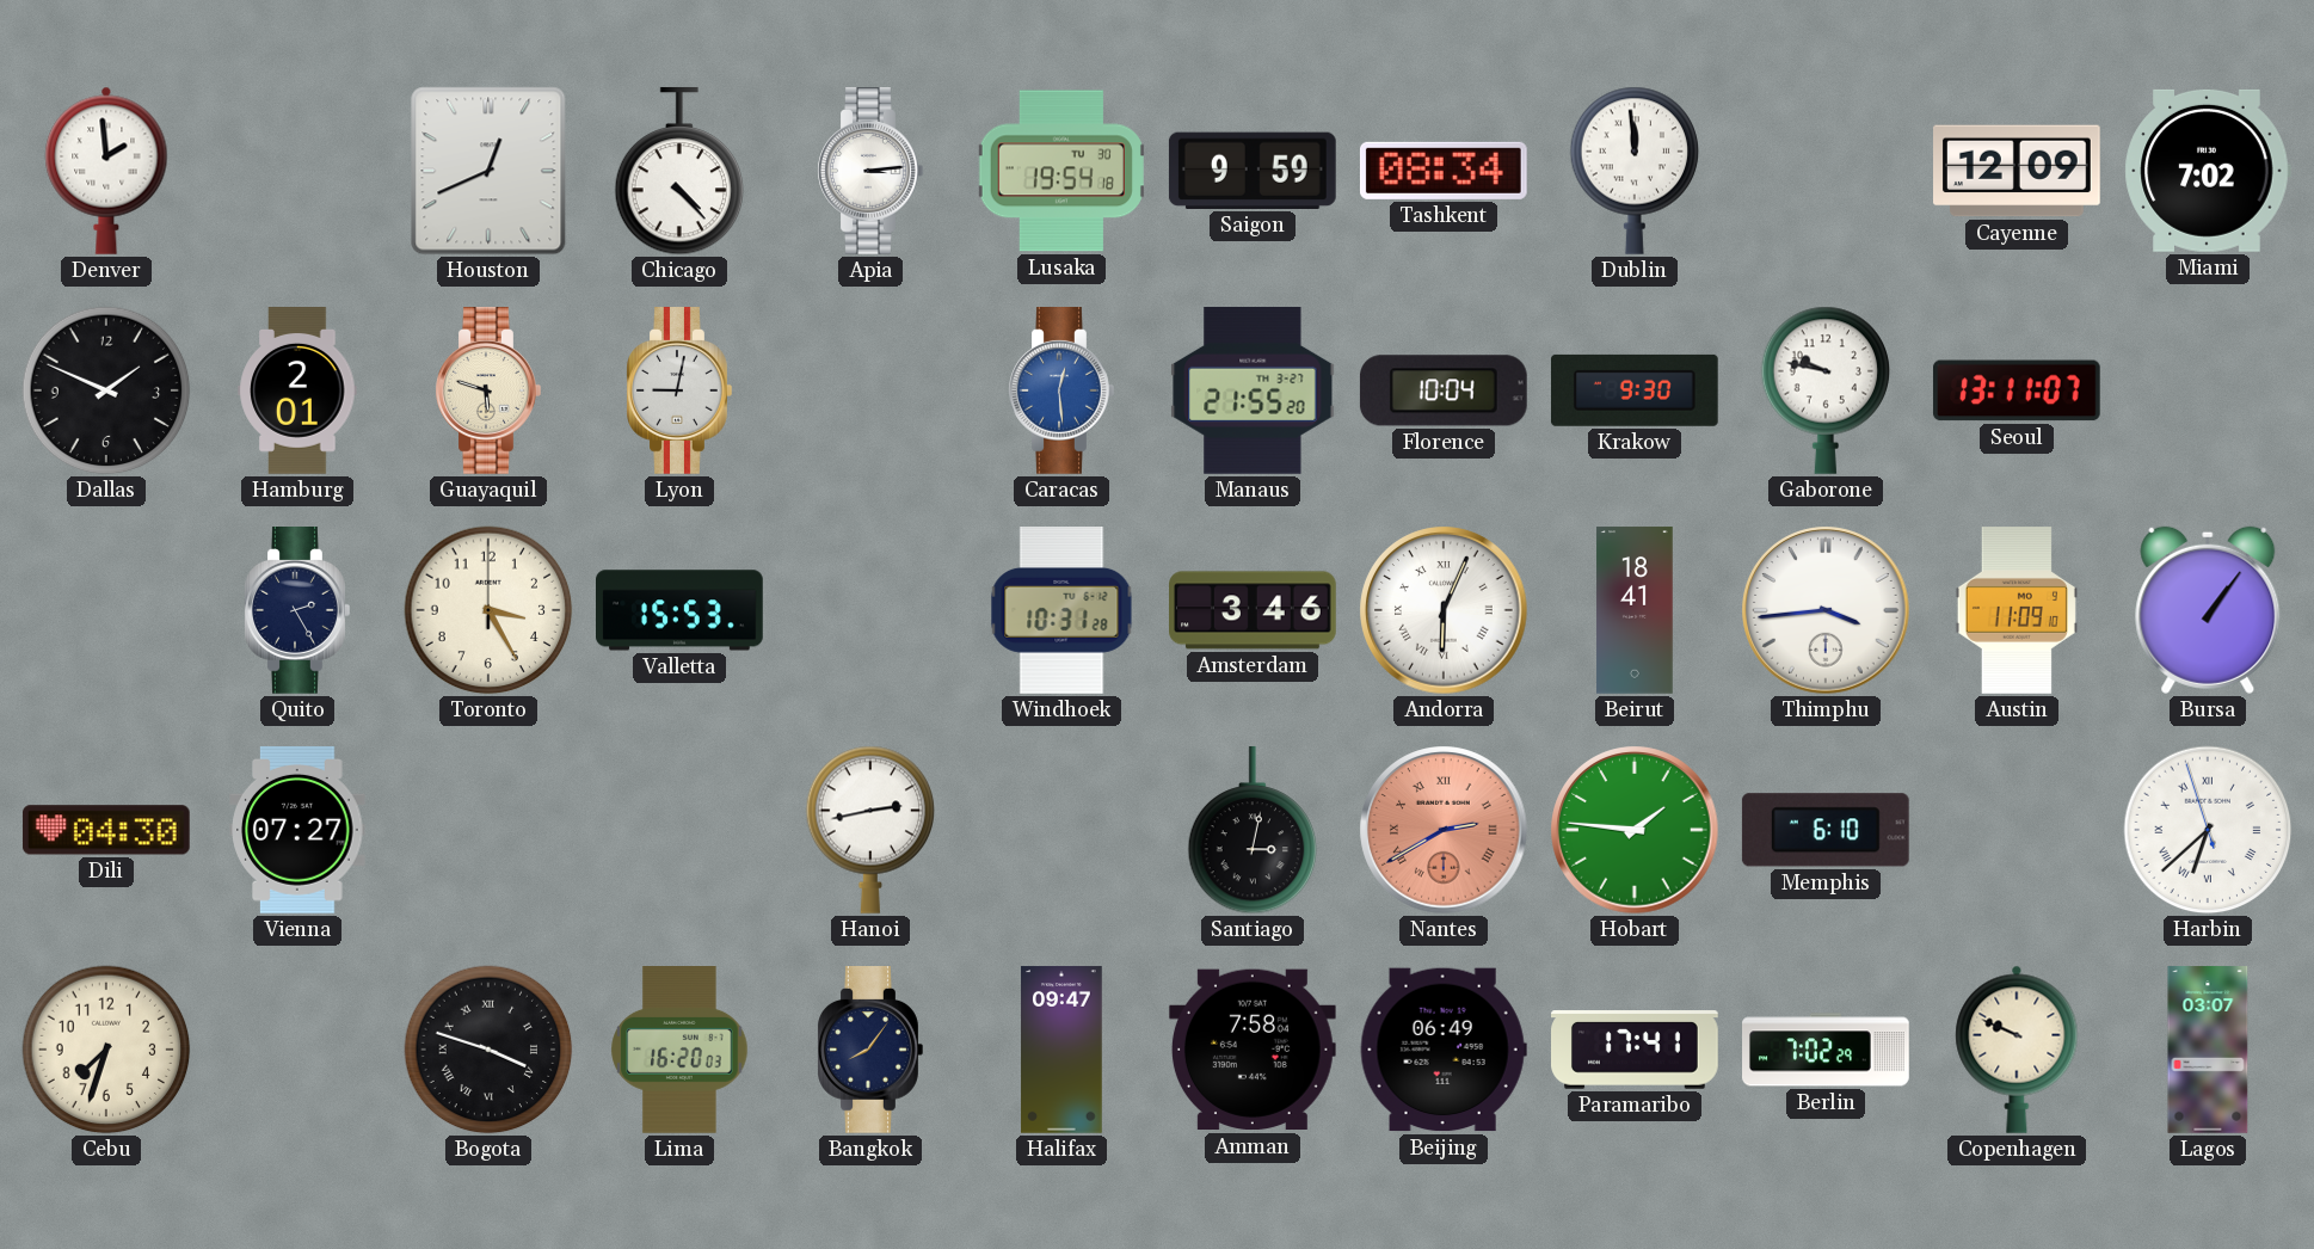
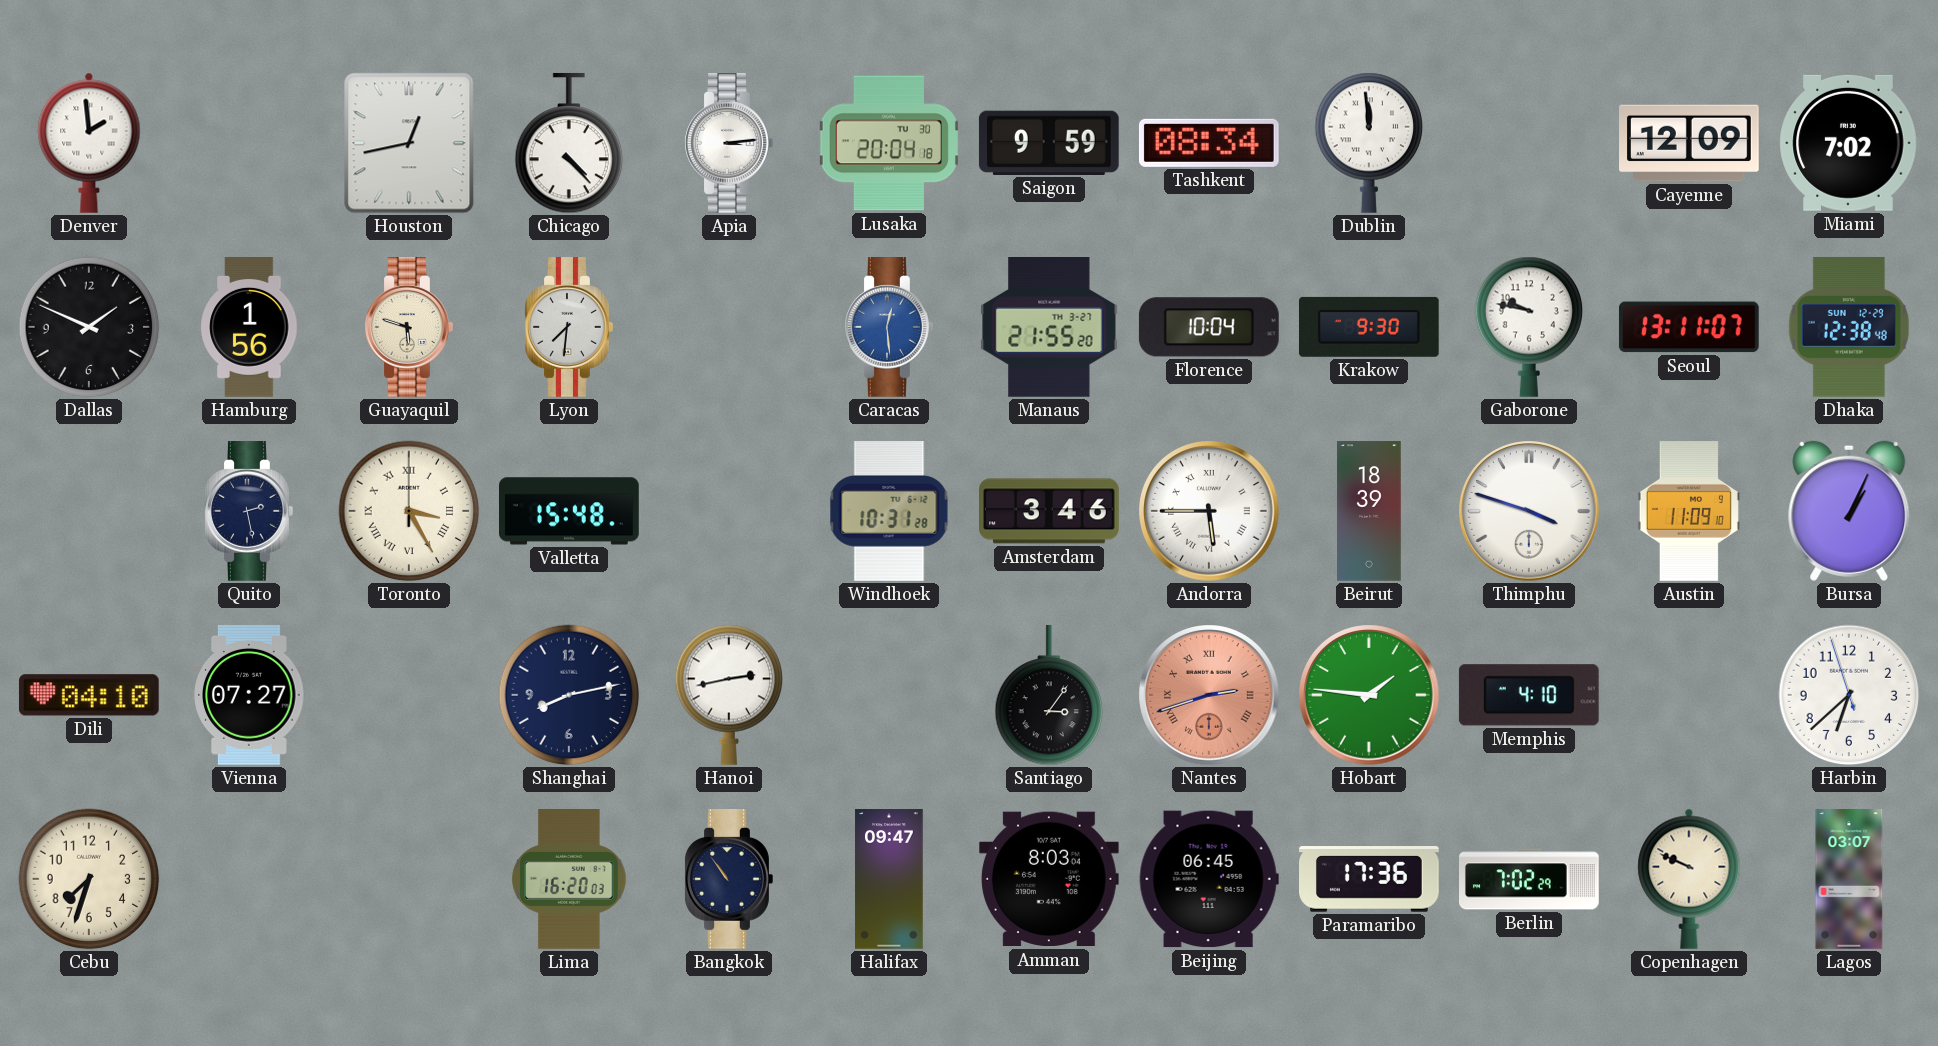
Houston: 12:41 -> 12:43 (409, 143)
Lusaka: 19:54 -> 20:04 (889, 143)
Hamburg: 2:01 -> 1:56 (249, 328)
Lyon: 9:02 -> 7:31 (569, 328)
Dhaka: none -> 12:38 (1849, 327)
Quito: 2:25 -> 2:28 (249, 512)
Toronto numerals: Arabic -> Roman (409, 511)
Valletta: 15:53 -> 15:48 (570, 511)
Andorra: 6:04 -> 5:45 (1209, 511)
Beirut: 18:41 -> 18:39 (1369, 511)
Thimphu: 3:44 -> 3:48 (1529, 511)
Bursa: 1:06 -> 1:04 (1849, 511)
Dili: 04:30 -> 04:10 (89, 695)
Shanghai: none -> 8:13 (569, 695)
Santiago: 3:02 -> 3:06 (1049, 695)
Nantes: 2:40 -> 2:42 (1209, 695)
Memphis: 6:10 -> 4:10 (1529, 695)
Harbin numerals: Roman -> Arabic (1849, 695)
Bogota: 3:48 -> none (488, 1050)
Bangkok: 8:06 -> 10:54 (729, 880)
Amman: 7:58 -> 8:03 (1049, 879)
Beijing: 06:49 -> 06:45 (1209, 879)
Paramaribo: 17:41 -> 17:36 (1370, 879)
